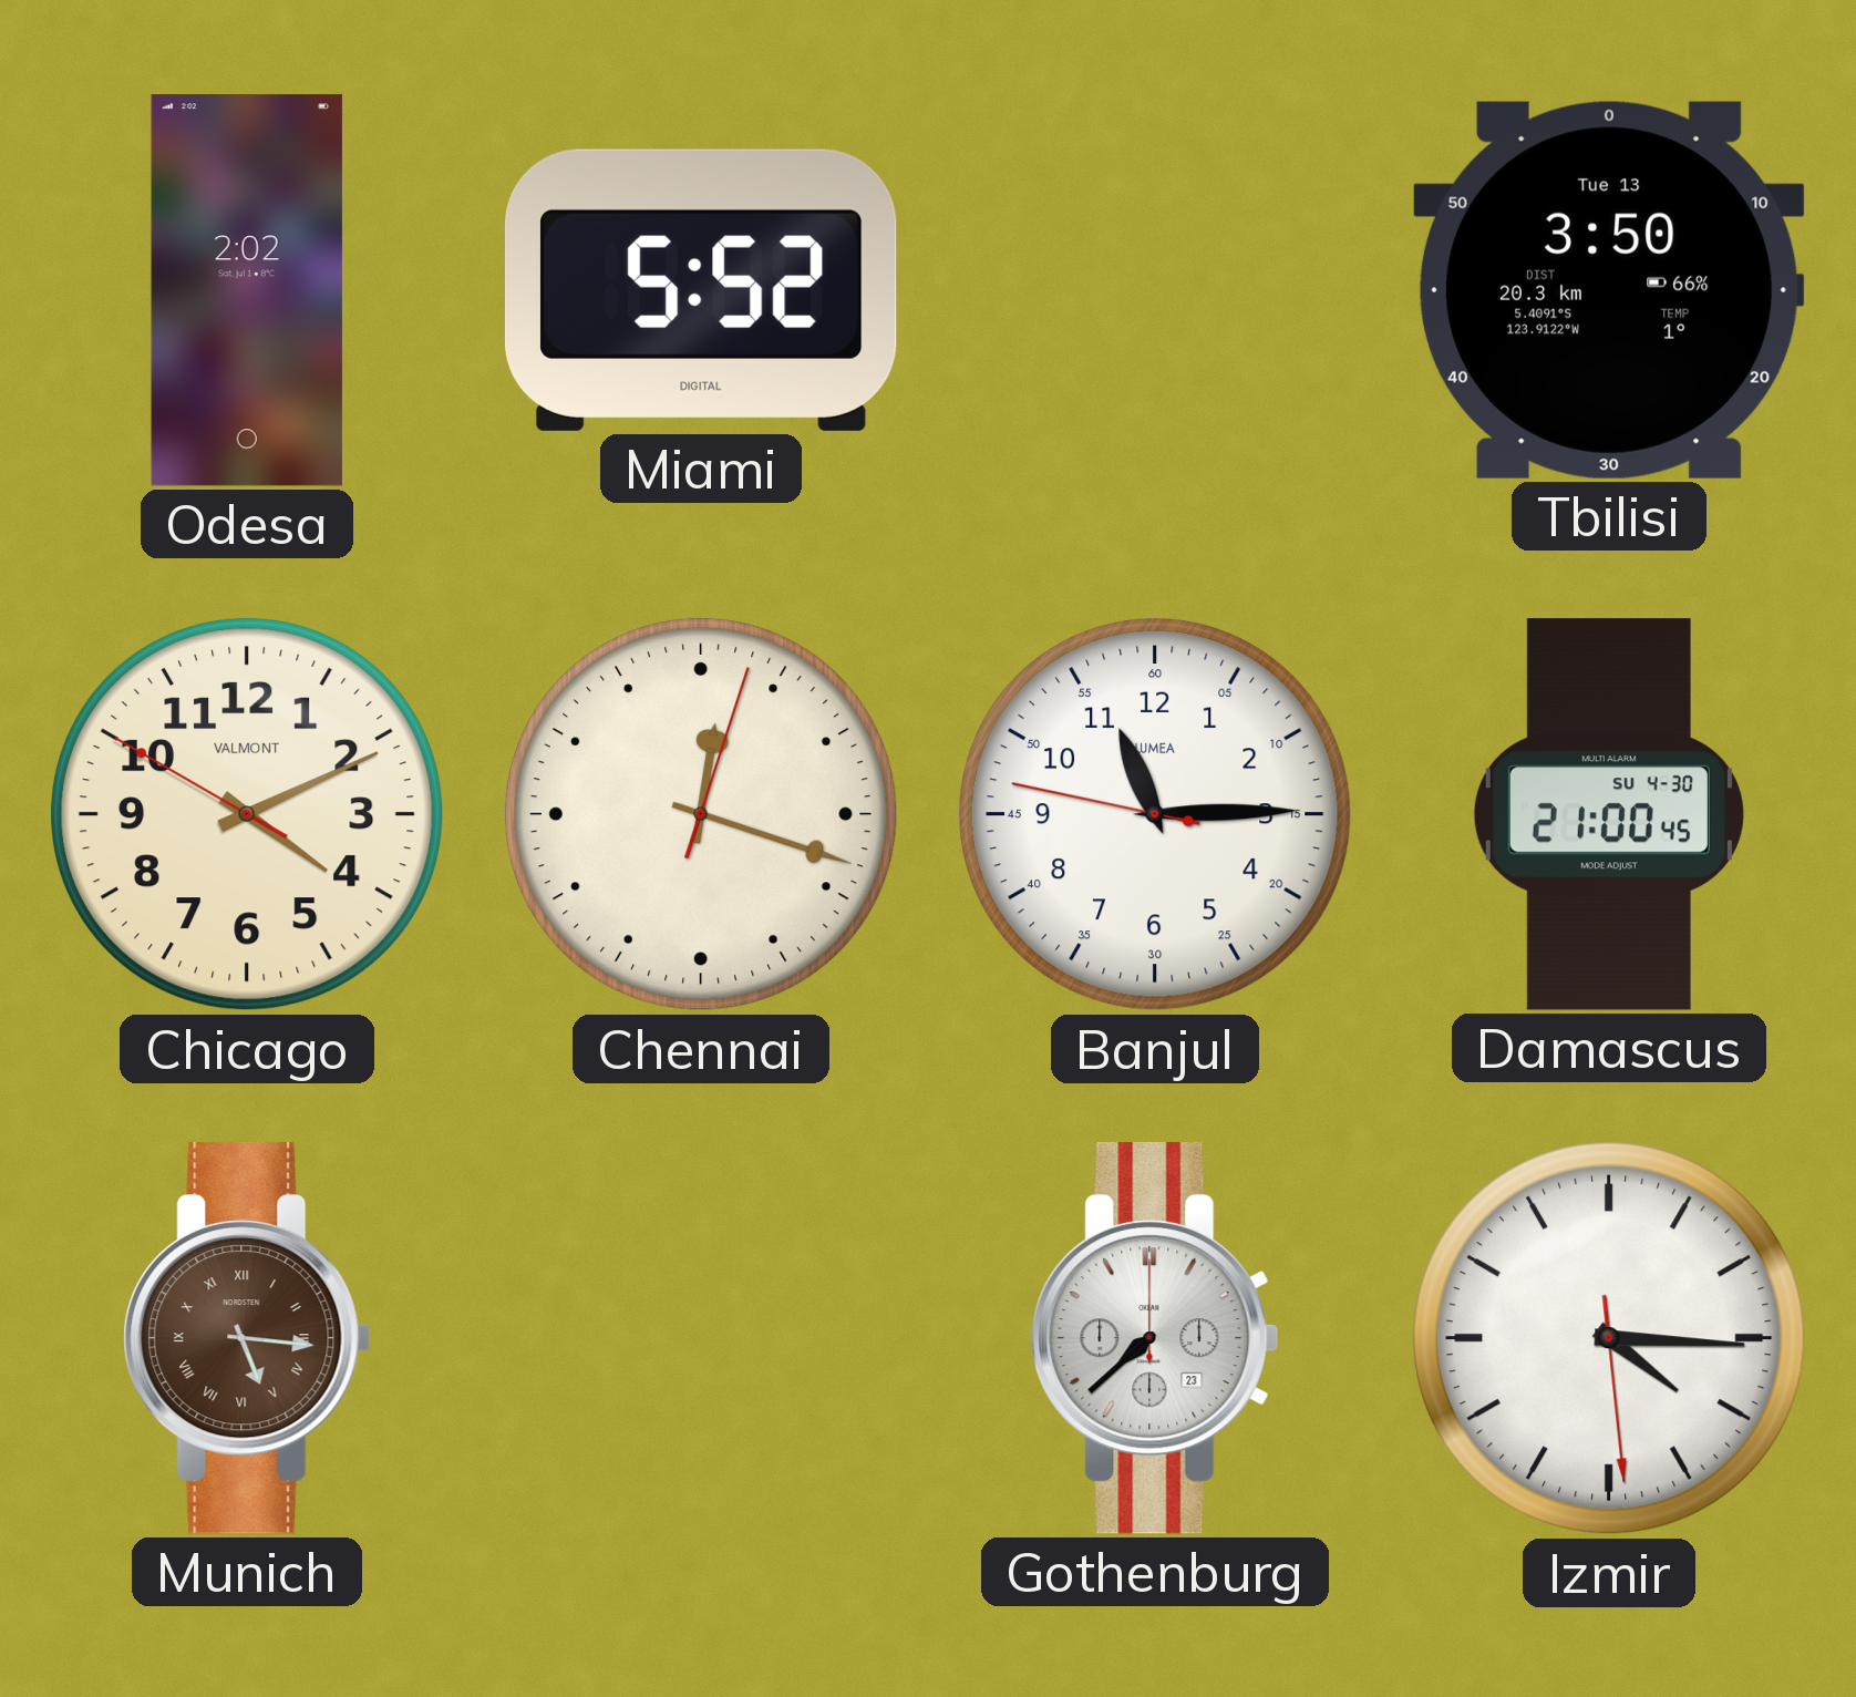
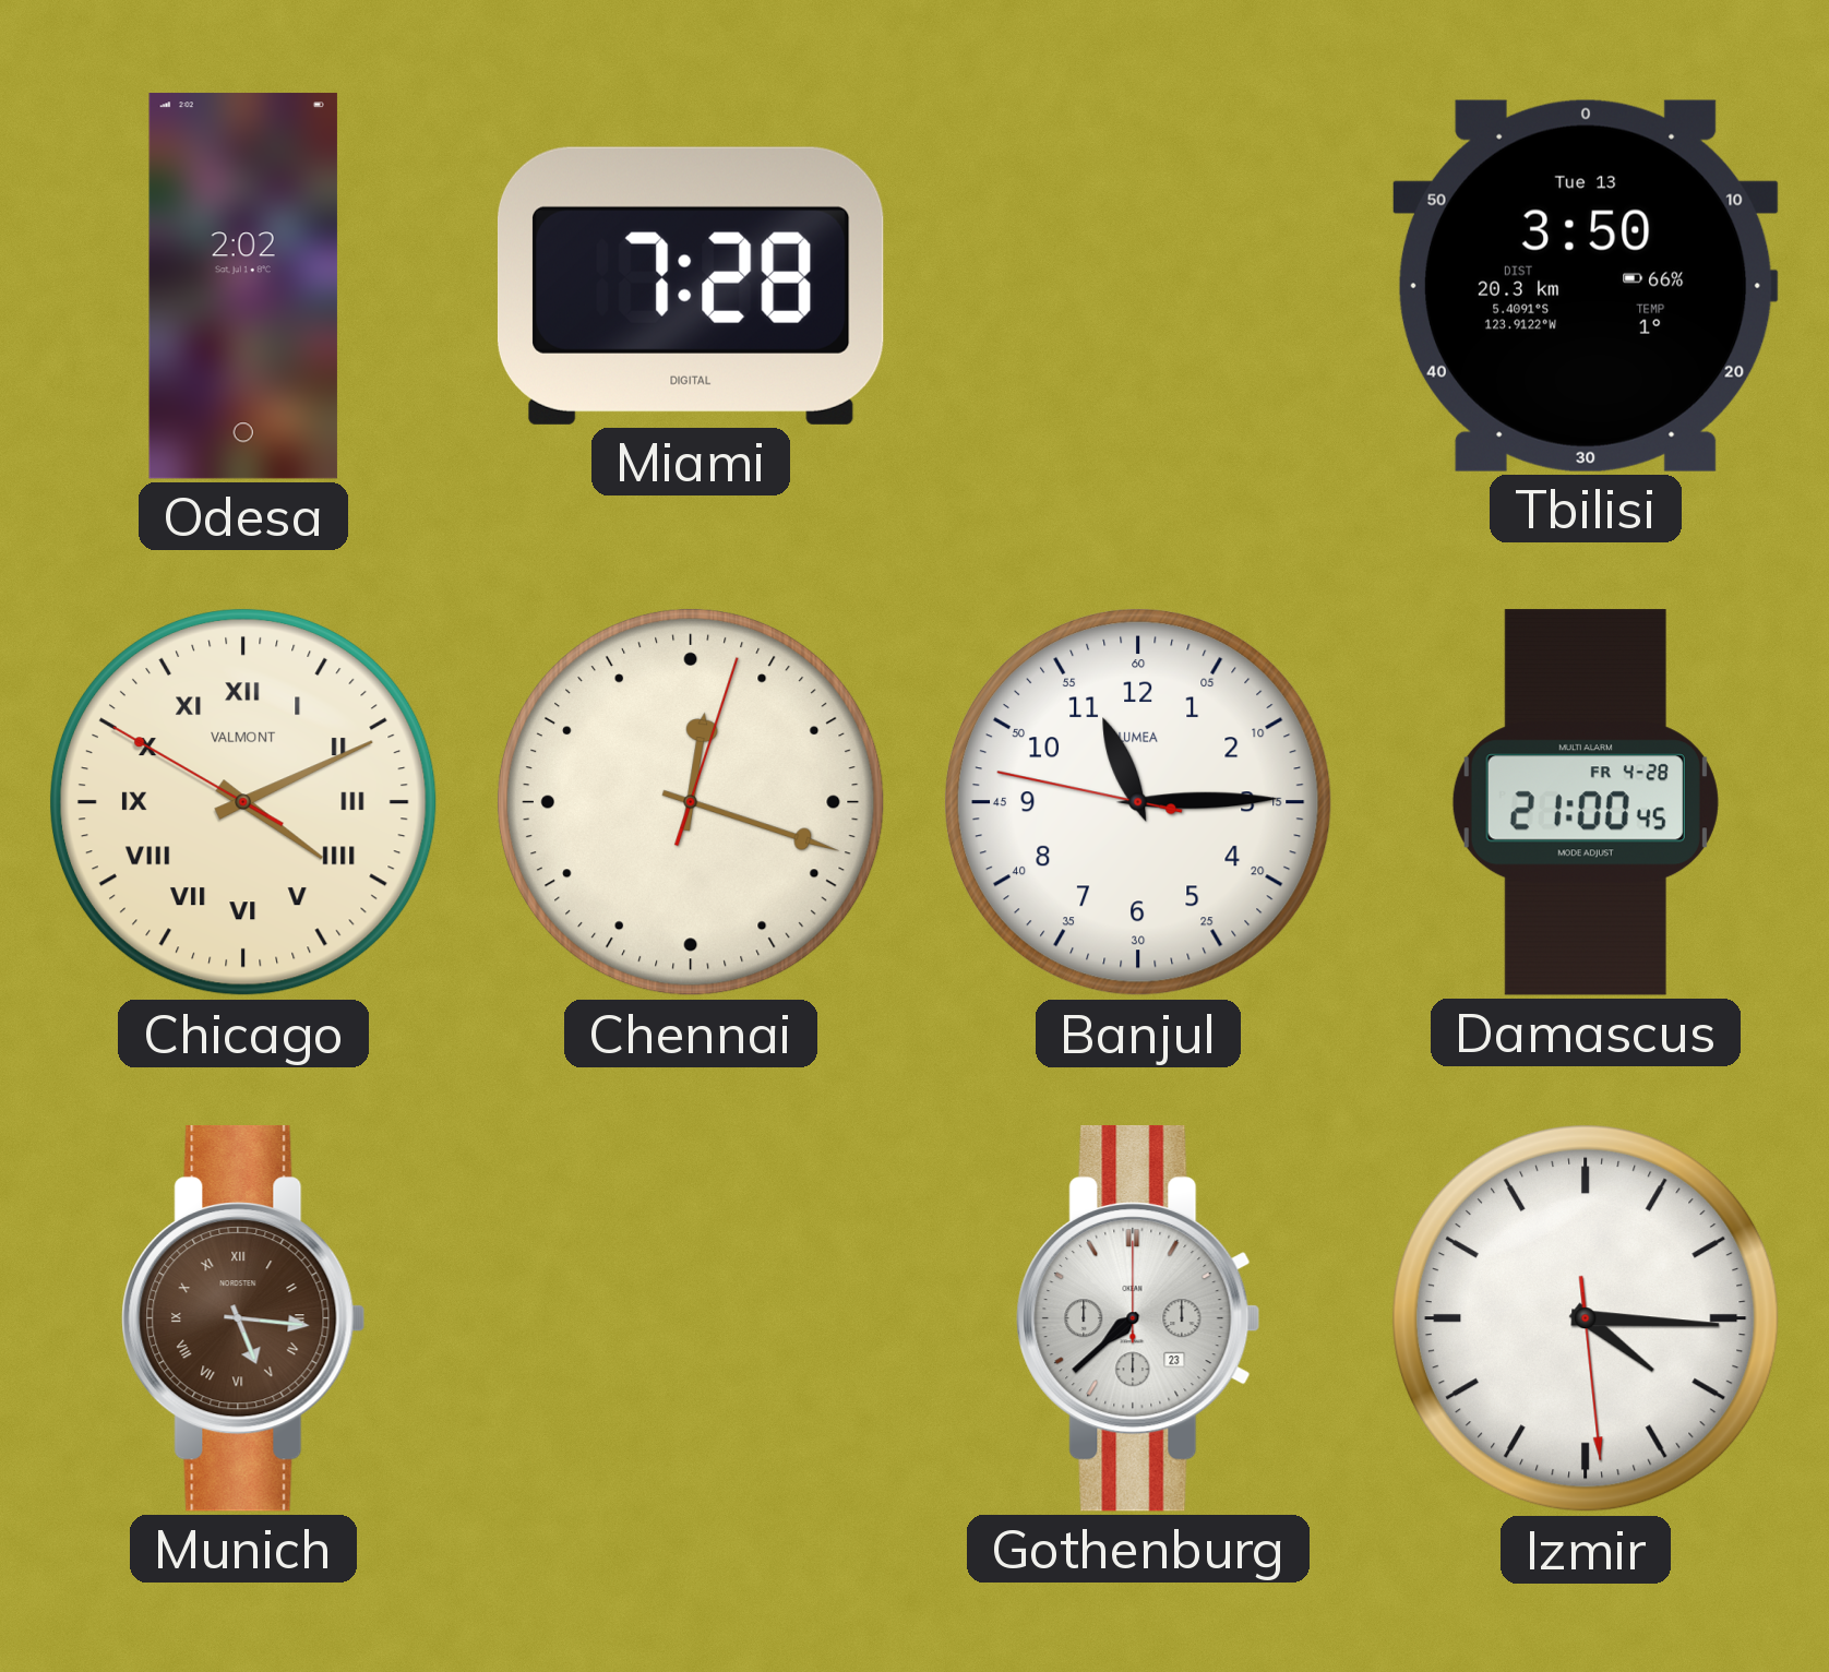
Miami: 5:52 -> 7:28 (691, 286)
Chicago numerals: Arabic -> Roman (243, 802)
Damascus date: SU 4-30 -> FR 4-28 (1586, 802)
